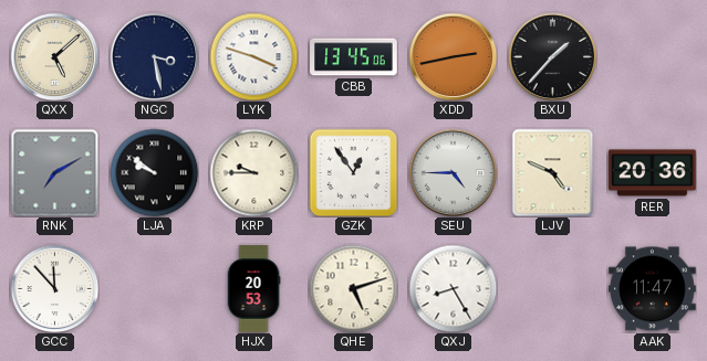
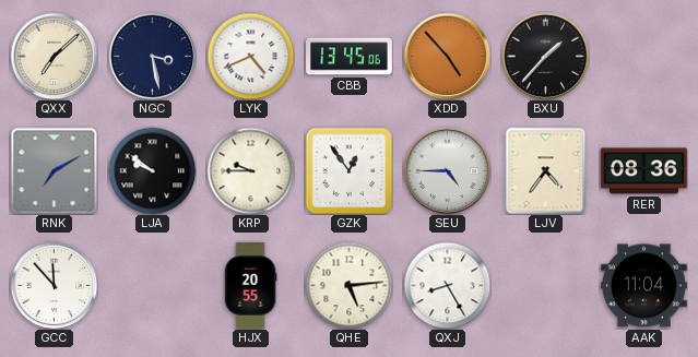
QXX: 5:08 -> 7:08 (54, 56)
LYK: 3:48 -> 4:41 (250, 56)
XDD: 2:43 -> 4:53 (447, 56)
LJV: 4:49 -> 4:36 (546, 170)
RER: 20:36 -> 08:36 (644, 171)
HJX: 20:53 -> 20:55 (250, 286)
QHE: 5:12 -> 5:14 (348, 285)
AAK: 11:47 -> 11:04 (644, 286)
